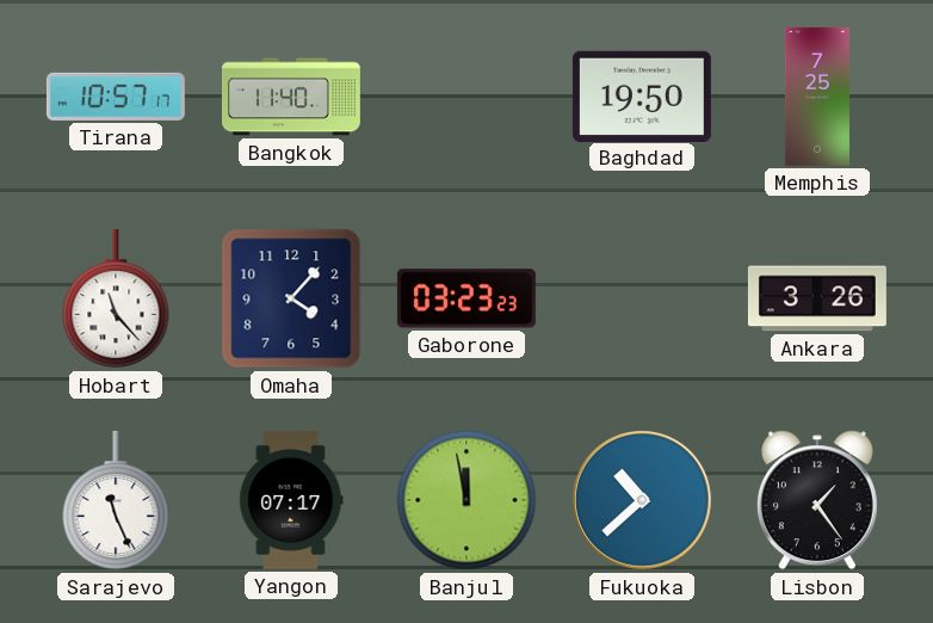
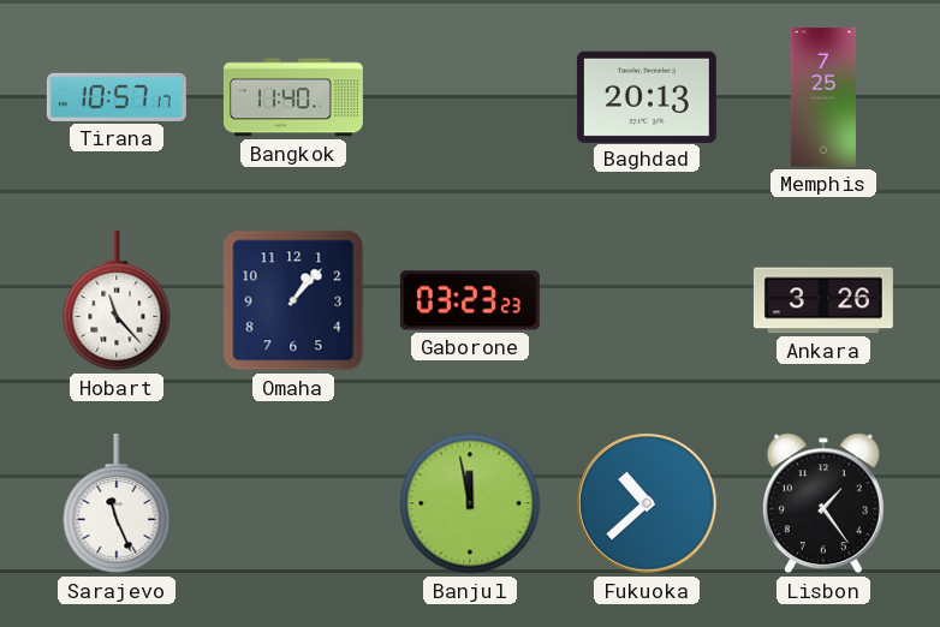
Baghdad: 19:50 -> 20:13 (647, 96)
Omaha: 4:07 -> 1:07 (293, 300)
Yangon: 07:17 -> none (291, 500)
